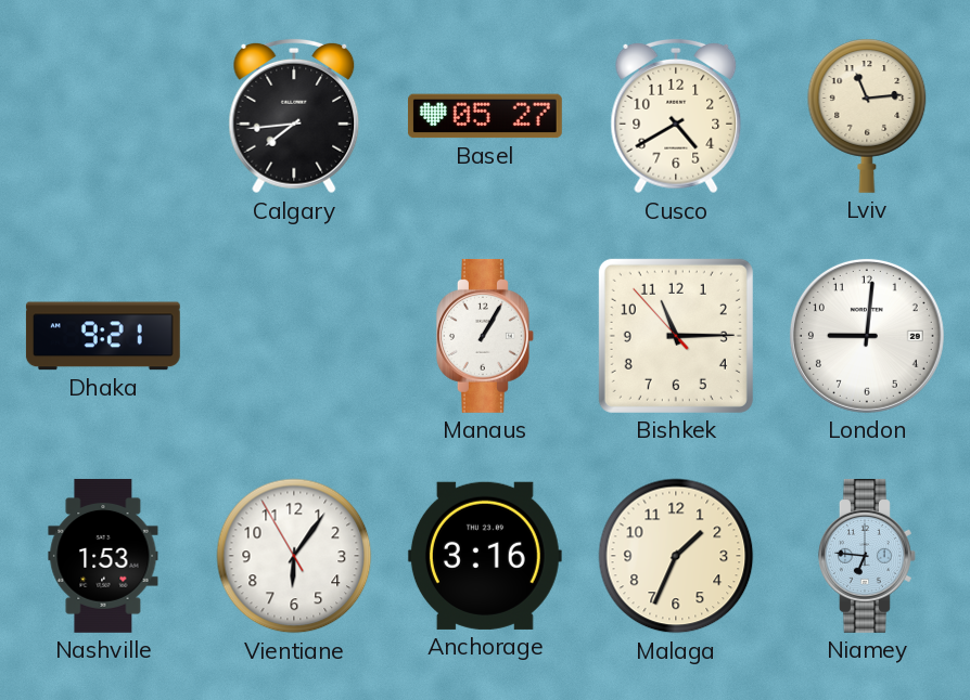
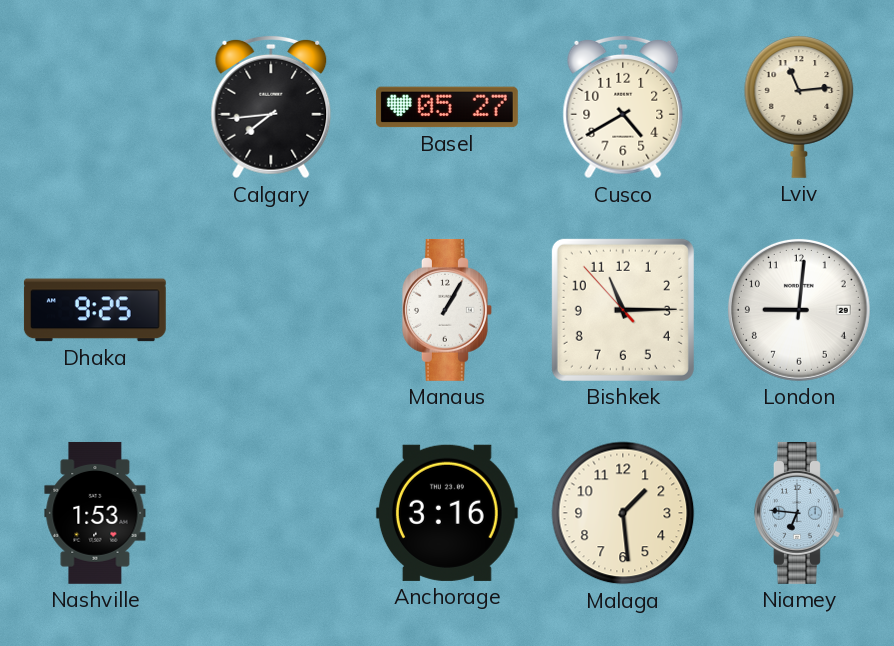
Dhaka: 9:21 -> 9:25 (95, 310)
Vientiane: 6:05 -> none (294, 556)
Malaga: 1:34 -> 1:29 (623, 513)
